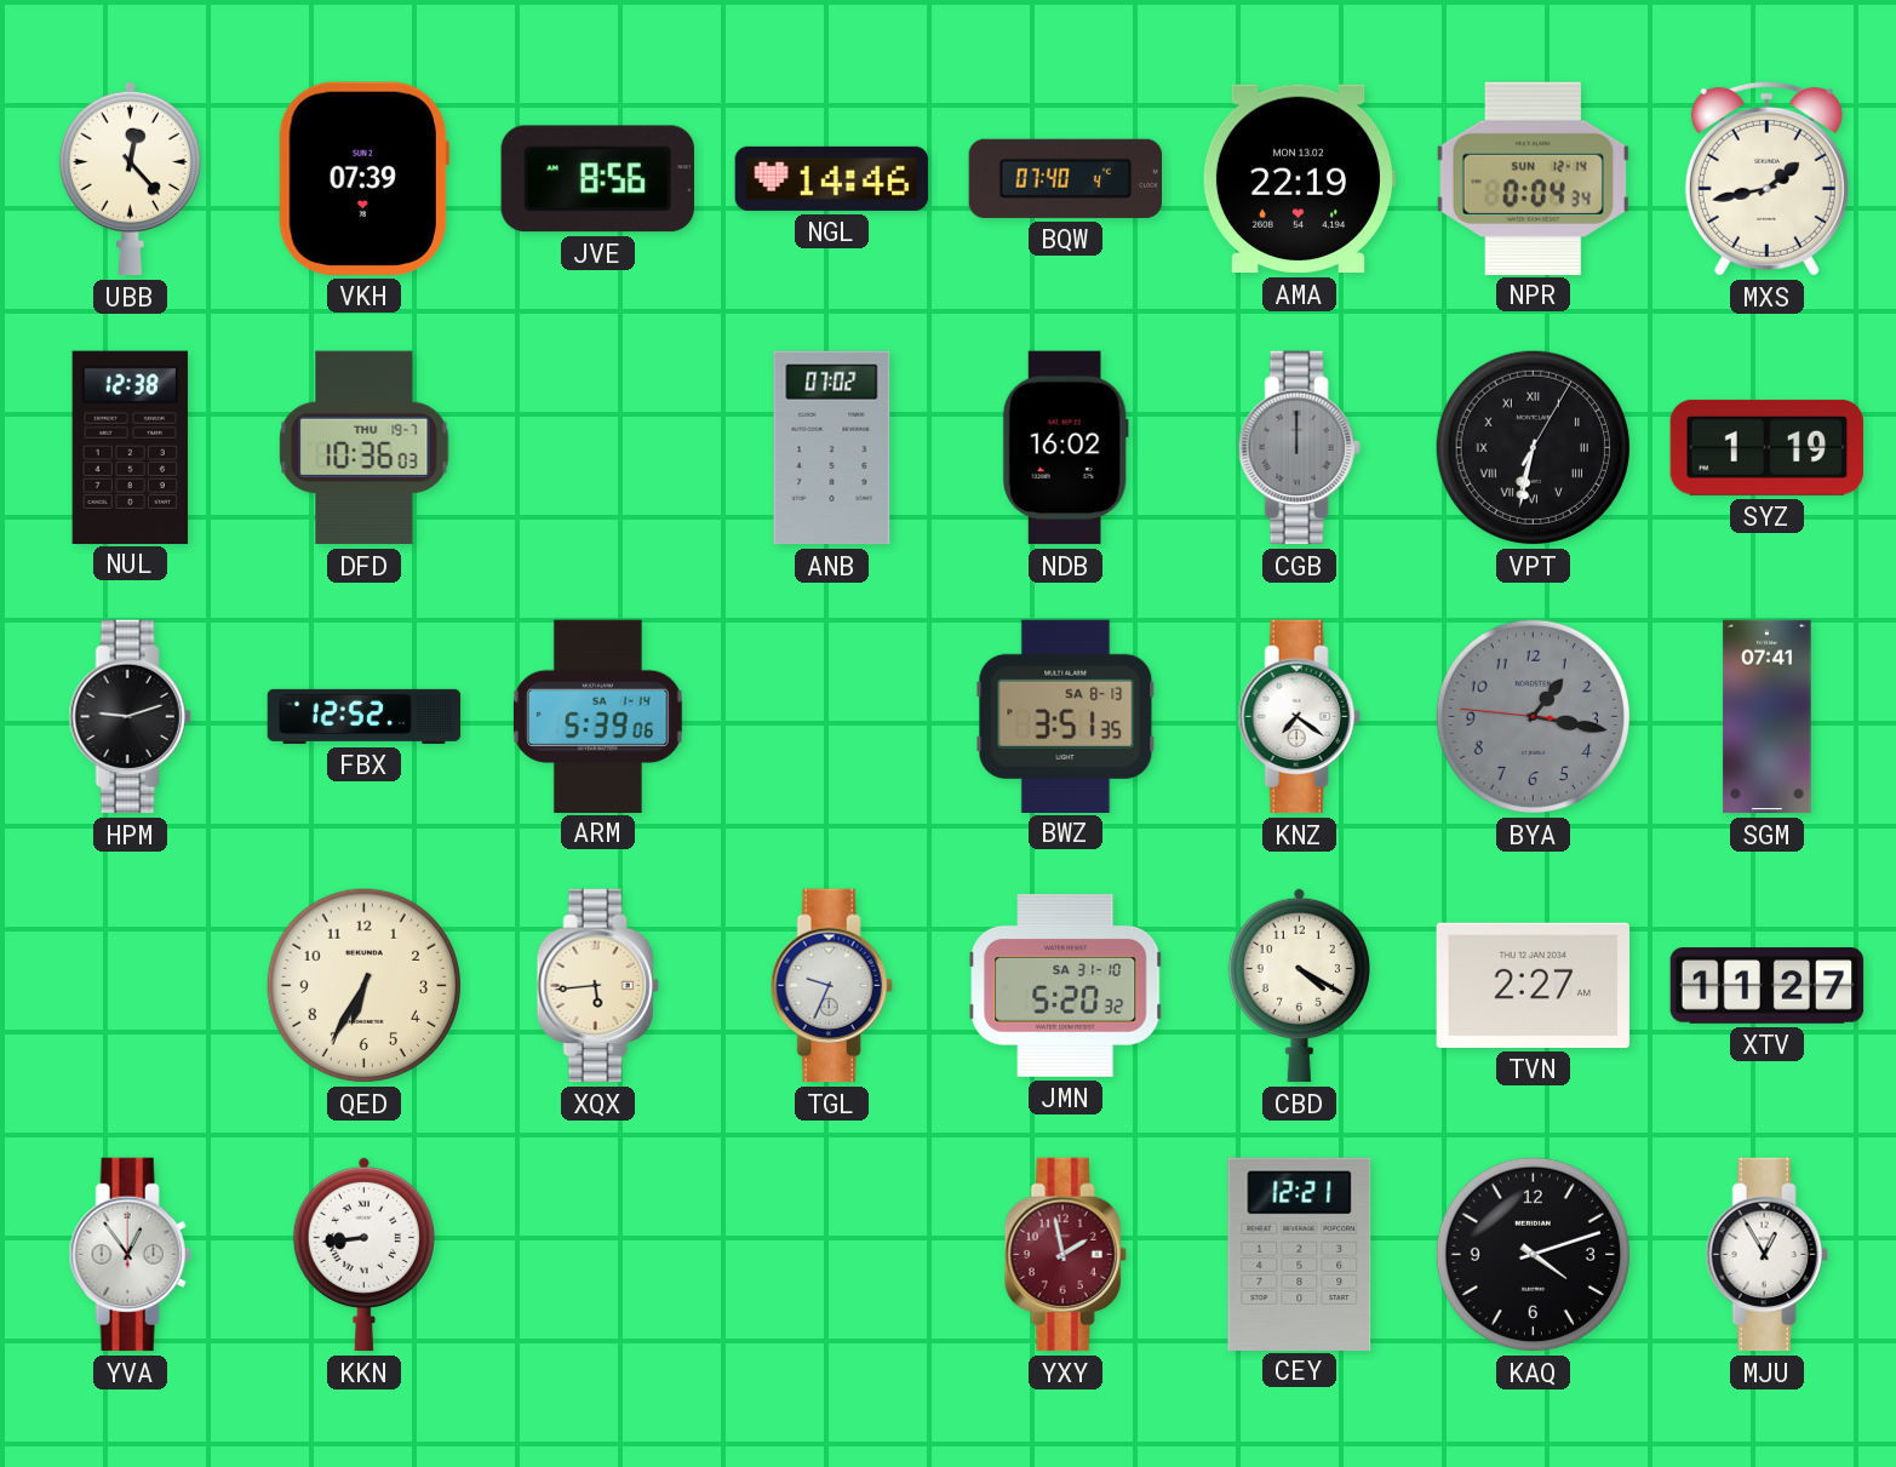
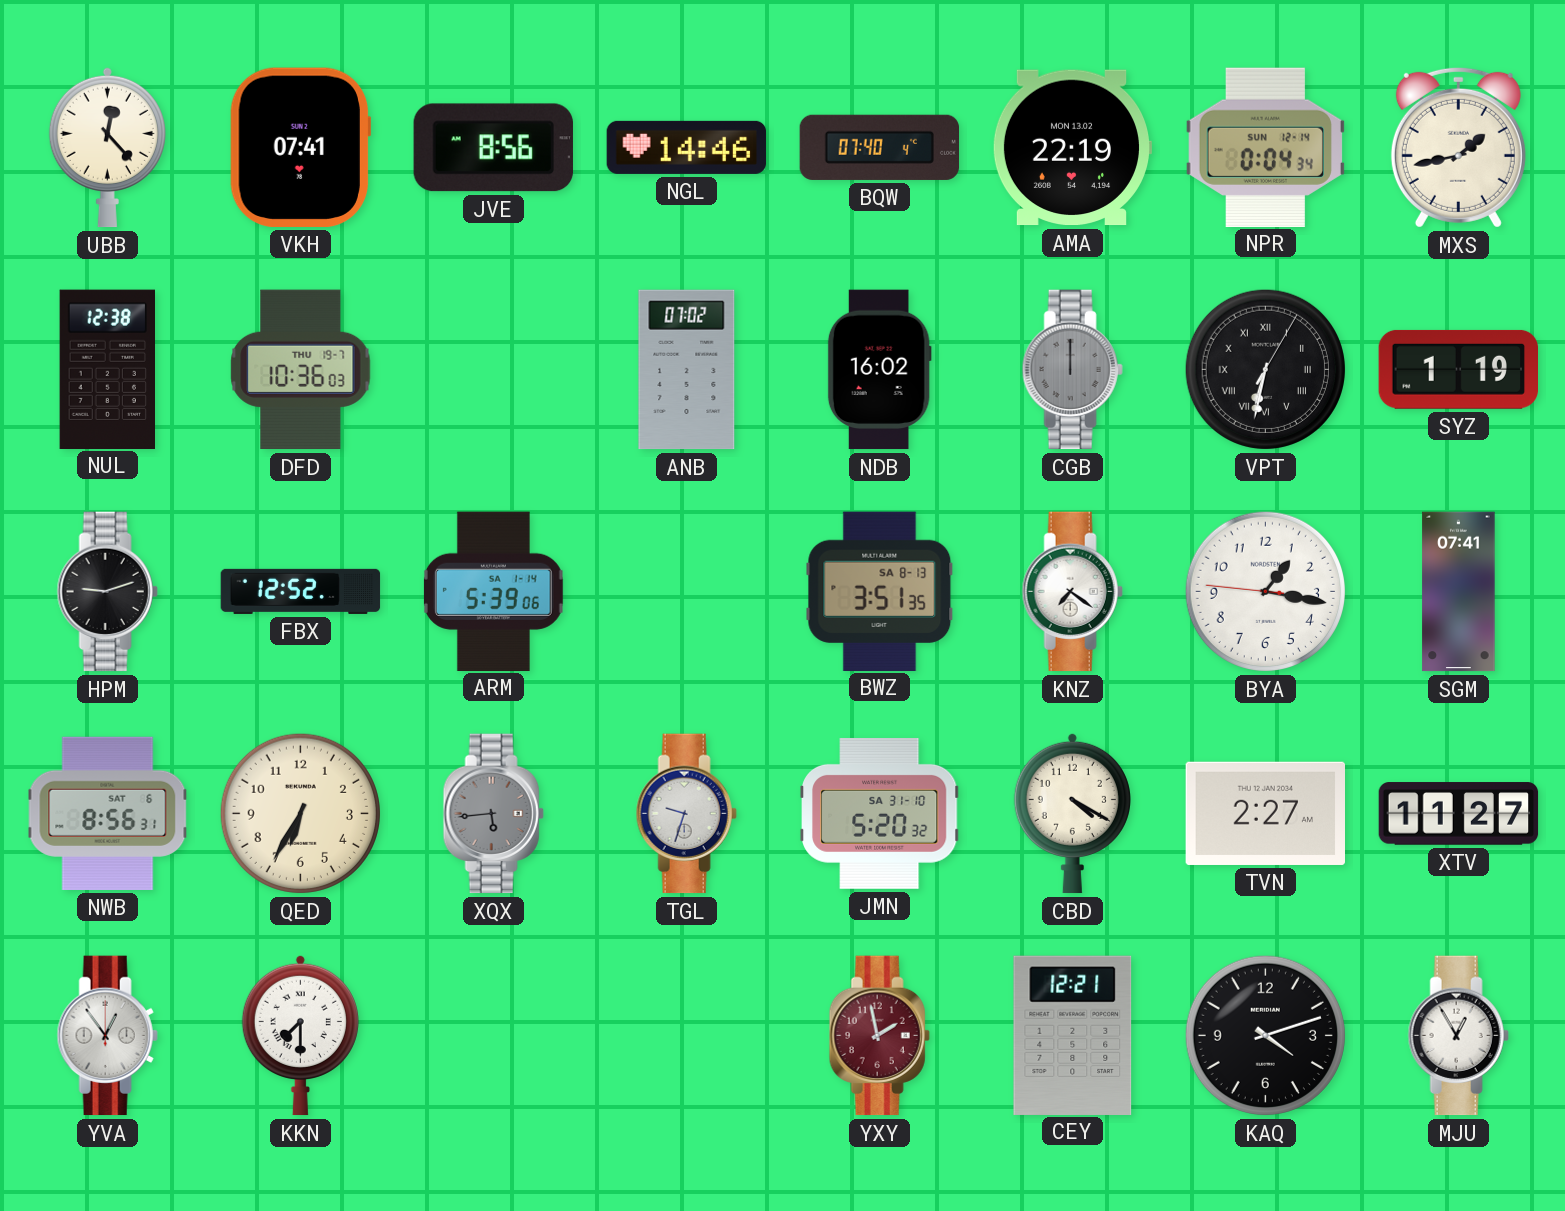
VKH: 07:39 -> 07:41 (301, 147)
BYA dial: grey -> white (1265, 591)
NWB: none -> 8:56 (108, 813)
XQX dial: cream -> grey (493, 814)
TGL: 9:34 -> 9:33 (686, 814)
KKN: 8:44 -> 7:30 (300, 1035)
